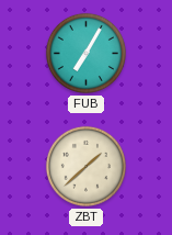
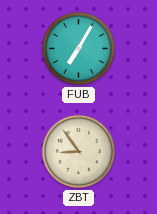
ZBT: 1:38 -> 8:54 (78, 151)
